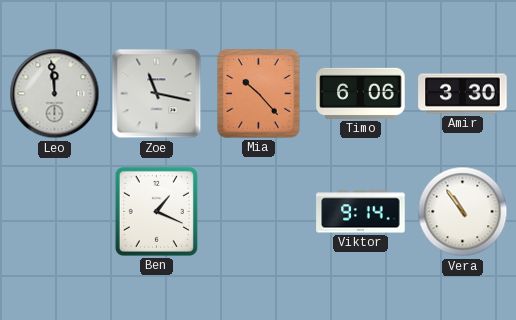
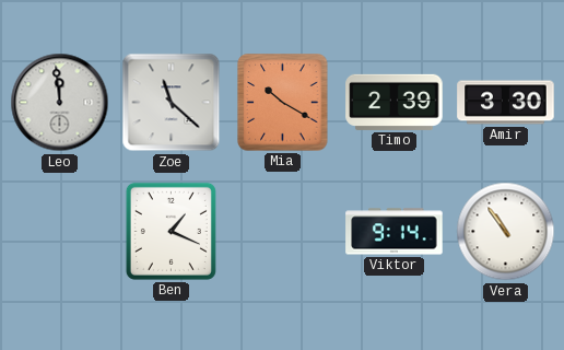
Zoe: 11:17 -> 11:22 (172, 103)
Mia: 10:23 -> 10:20 (283, 103)
Timo: 6:06 -> 2:39 (395, 102)
